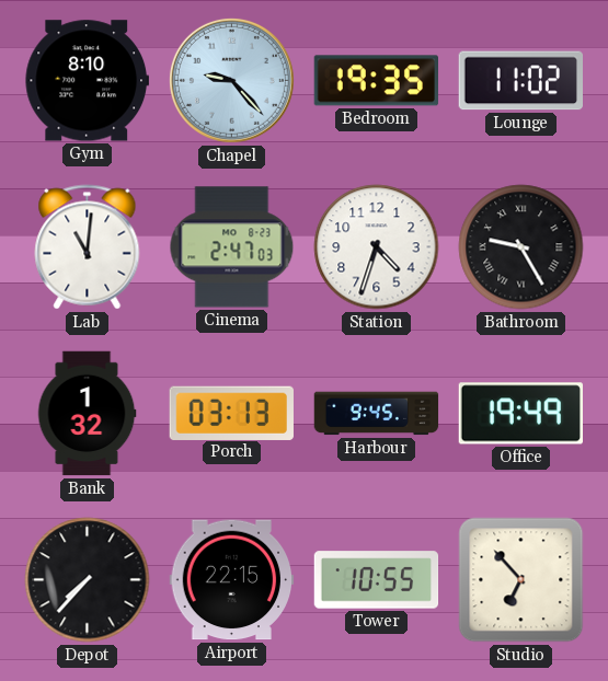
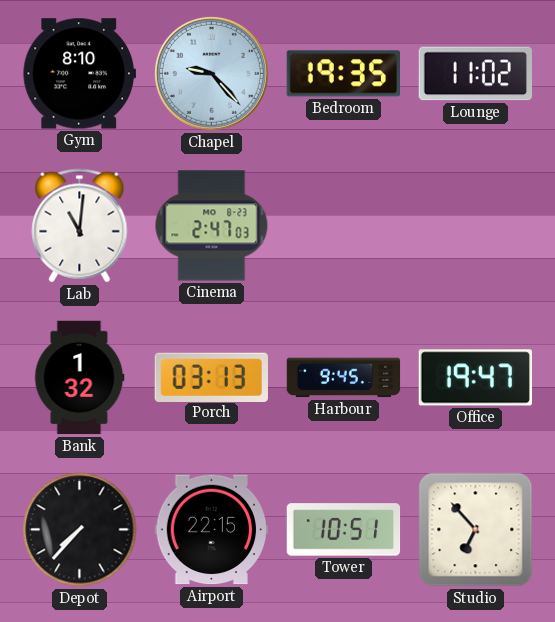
Station: 4:33 -> none (377, 247)
Bathroom: 9:25 -> none (521, 247)
Office: 19:49 -> 19:47 (475, 378)
Tower: 10:55 -> 10:51 (344, 530)
